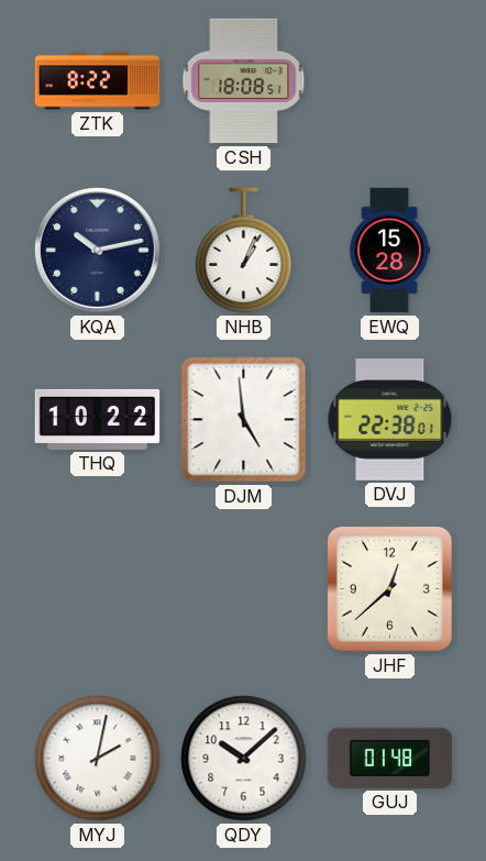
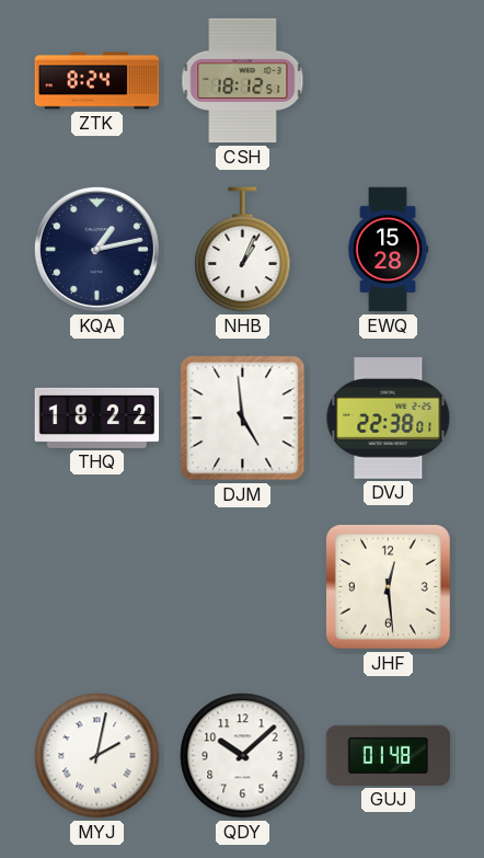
ZTK: 8:22 -> 8:24 (97, 81)
CSH: 18:08 -> 18:12 (243, 81)
KQA: 10:13 -> 1:13 (96, 249)
THQ: 10:22 -> 18:22 (97, 417)
JHF: 12:38 -> 12:29 (388, 586)
